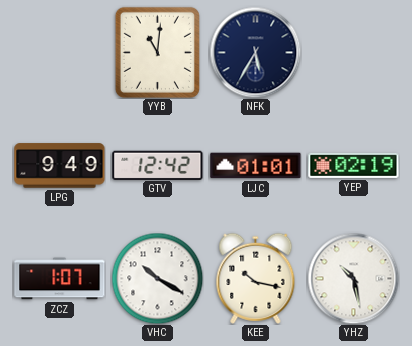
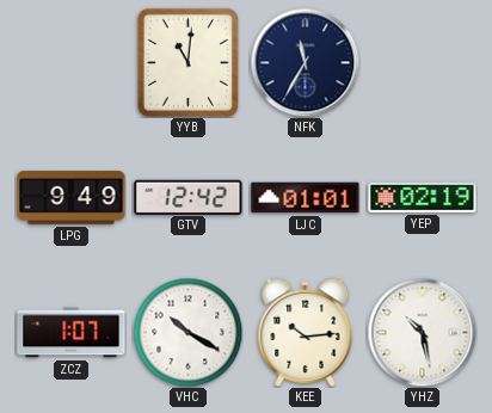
NFK: 5:35 -> 11:35 (305, 62)
KEE: 10:17 -> 10:14 (306, 332)
